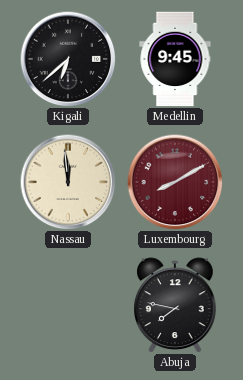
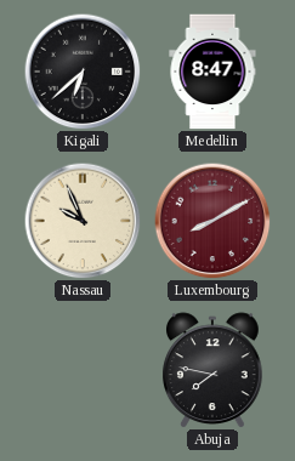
Medellin: 9:45 -> 8:47 (212, 72)
Nassau: 11:59 -> 9:56 (83, 221)
